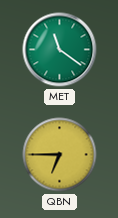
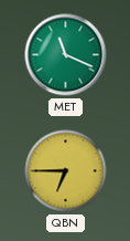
MET: 11:21 -> 11:19 (66, 55)
